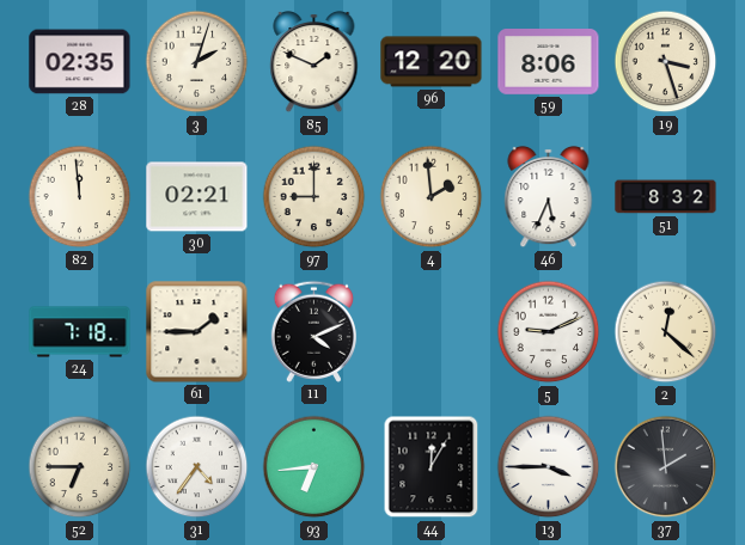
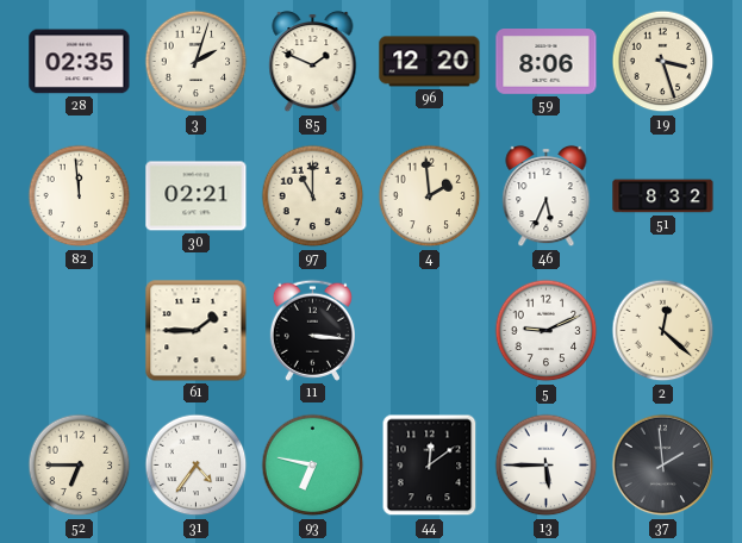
97: 9:00 -> 11:00 (313, 196)
24: 7:18 -> none (80, 332)
11: 4:11 -> 3:16 (312, 330)
93: 6:44 -> 6:47 (313, 466)
44: 12:05 -> 12:09 (430, 466)
13: 3:45 -> 5:45 (547, 466)
